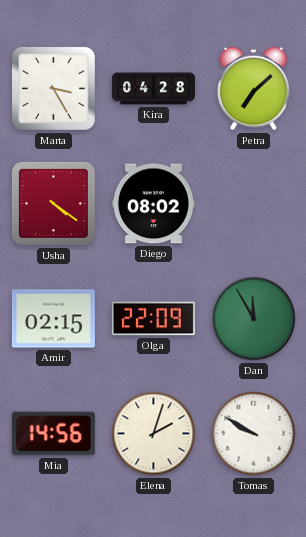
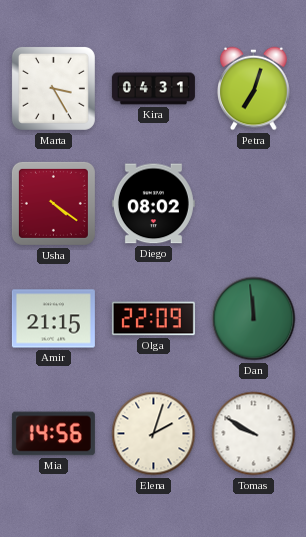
Kira: 04:28 -> 04:31 (153, 89)
Petra: 7:08 -> 7:03 (254, 89)
Amir: 02:15 -> 21:15 (53, 319)
Dan: 11:55 -> 11:59 (254, 319)
